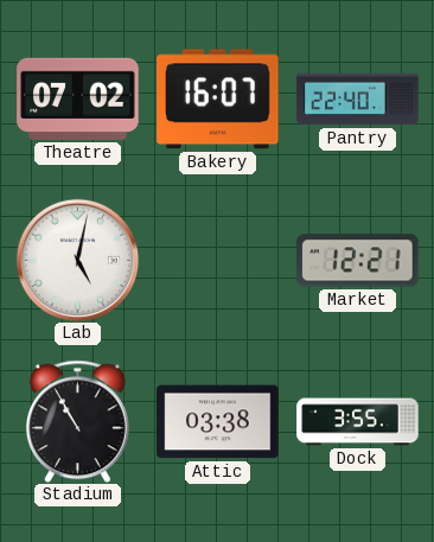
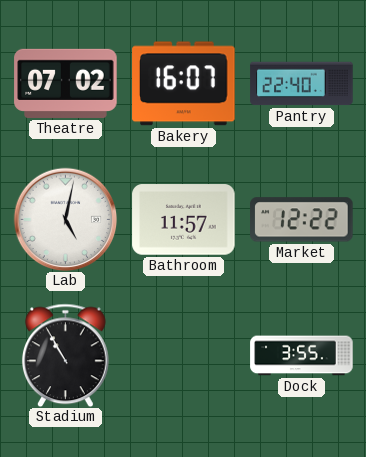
Bathroom: none -> 11:57 (184, 220)
Market: 12:21 -> 12:22 (302, 220)
Attic: 03:38 -> none (218, 422)
